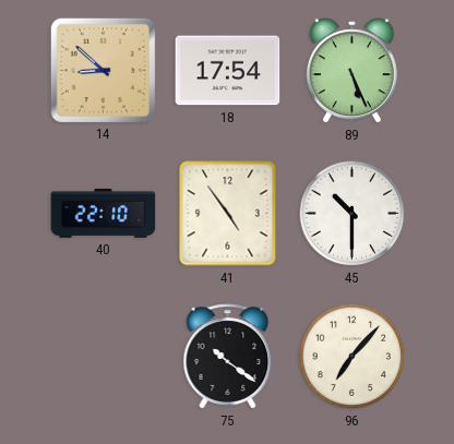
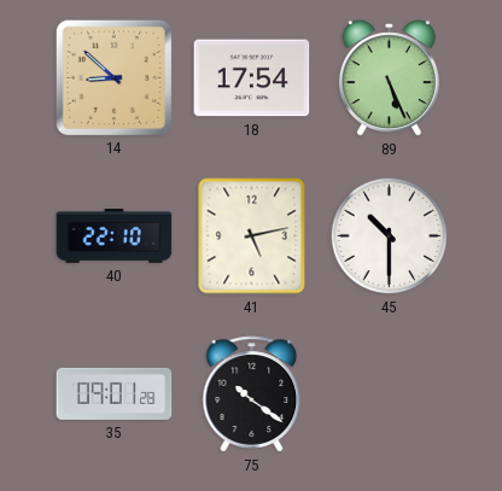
41: 4:54 -> 5:13 (252, 236)
35: none -> 09:01 (115, 393)
96: 7:07 -> none (353, 357)
